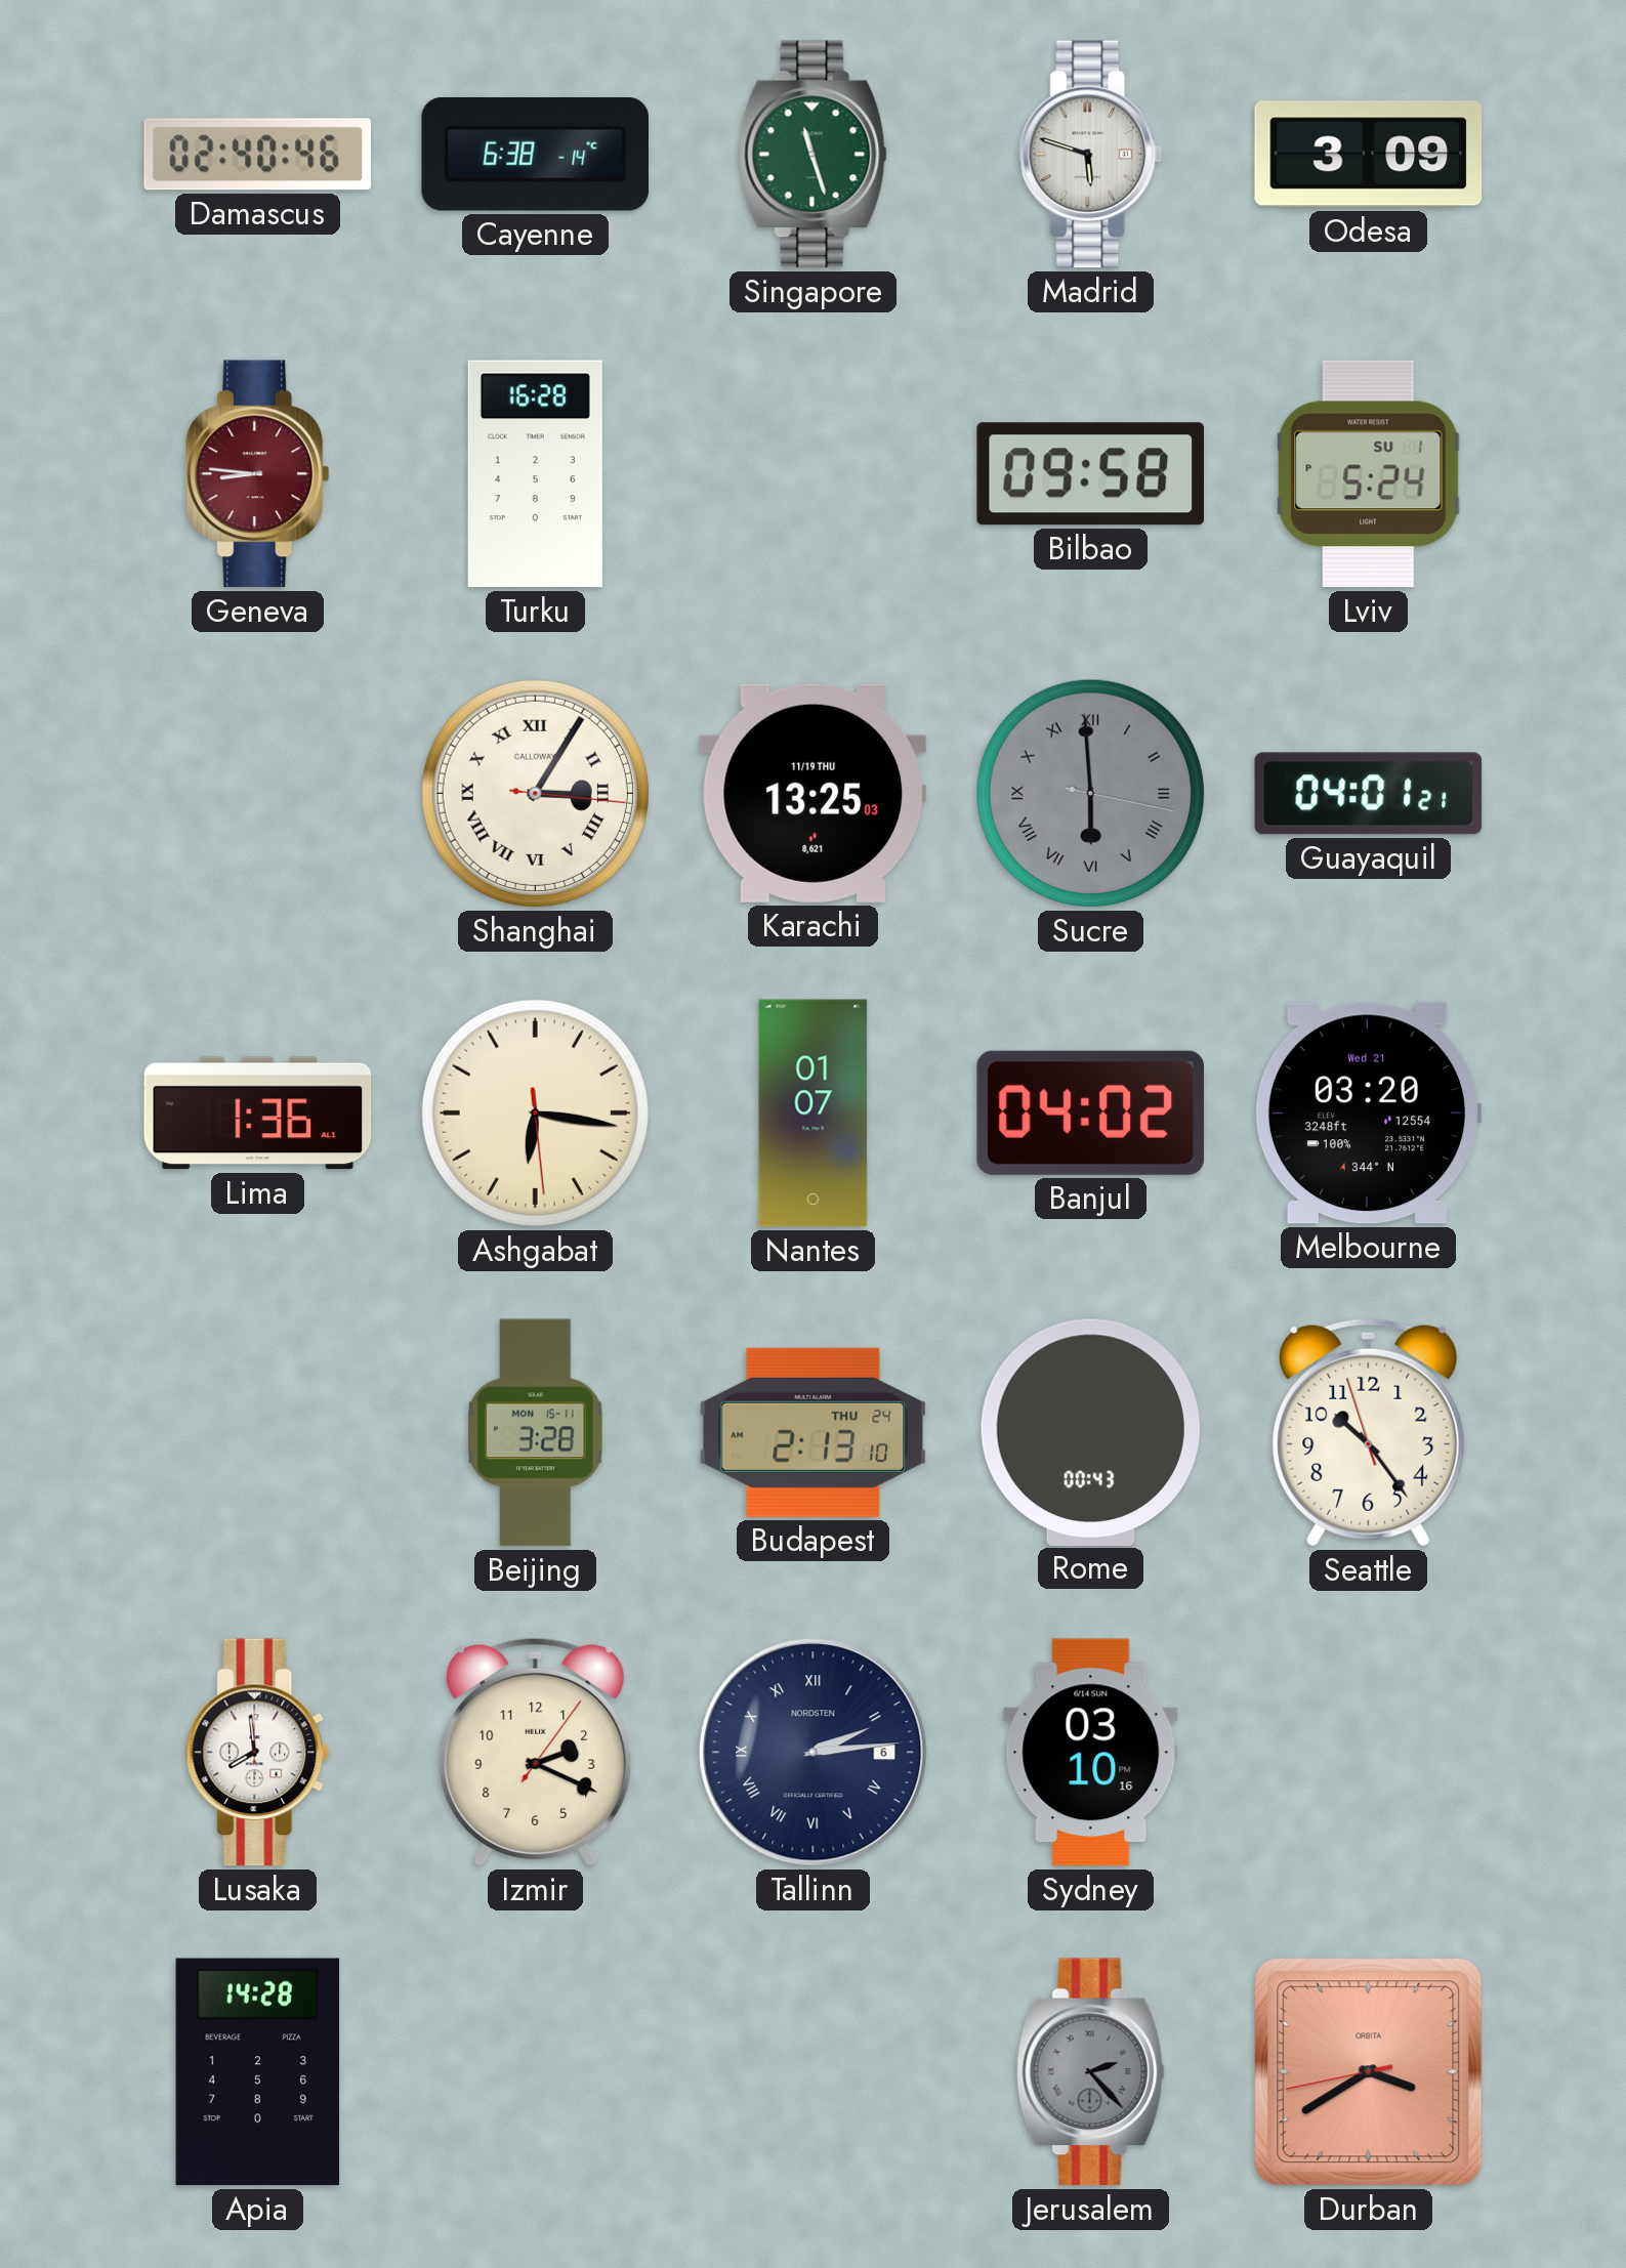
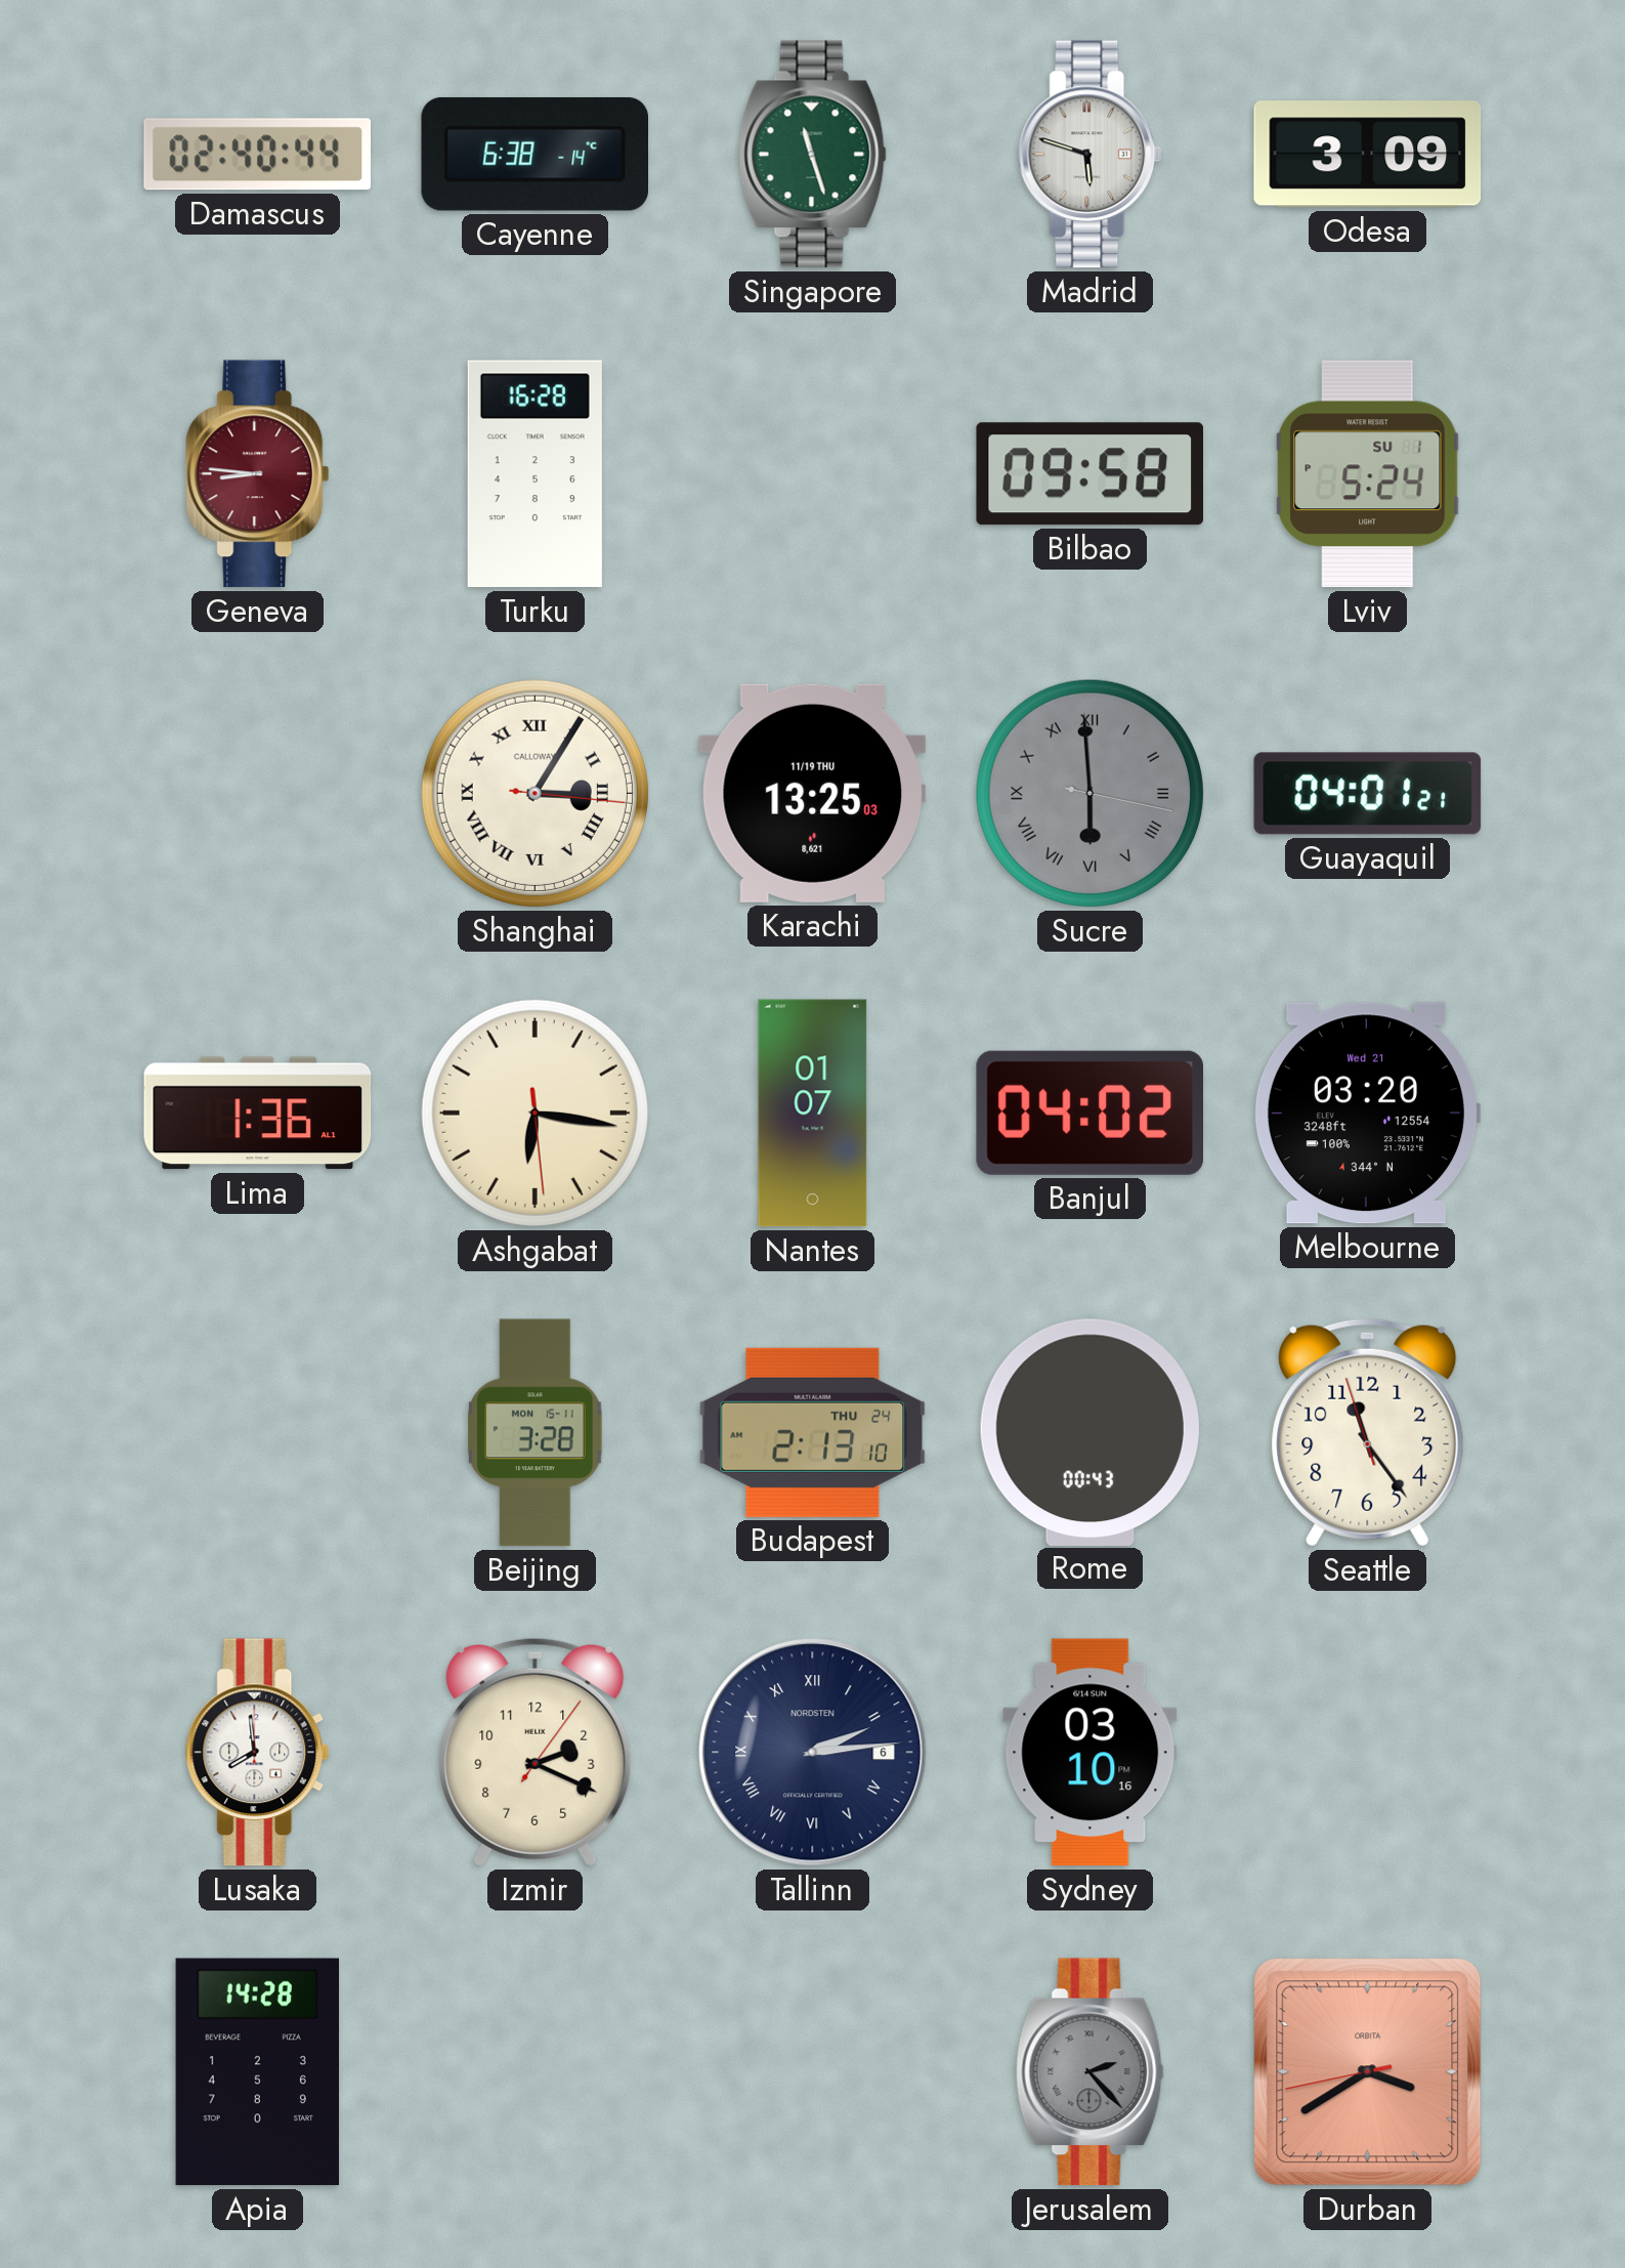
Damascus: 02:40:46 -> 02:40:44 (257, 155)
Seattle: 10:23 -> 11:23 (1368, 1432)
